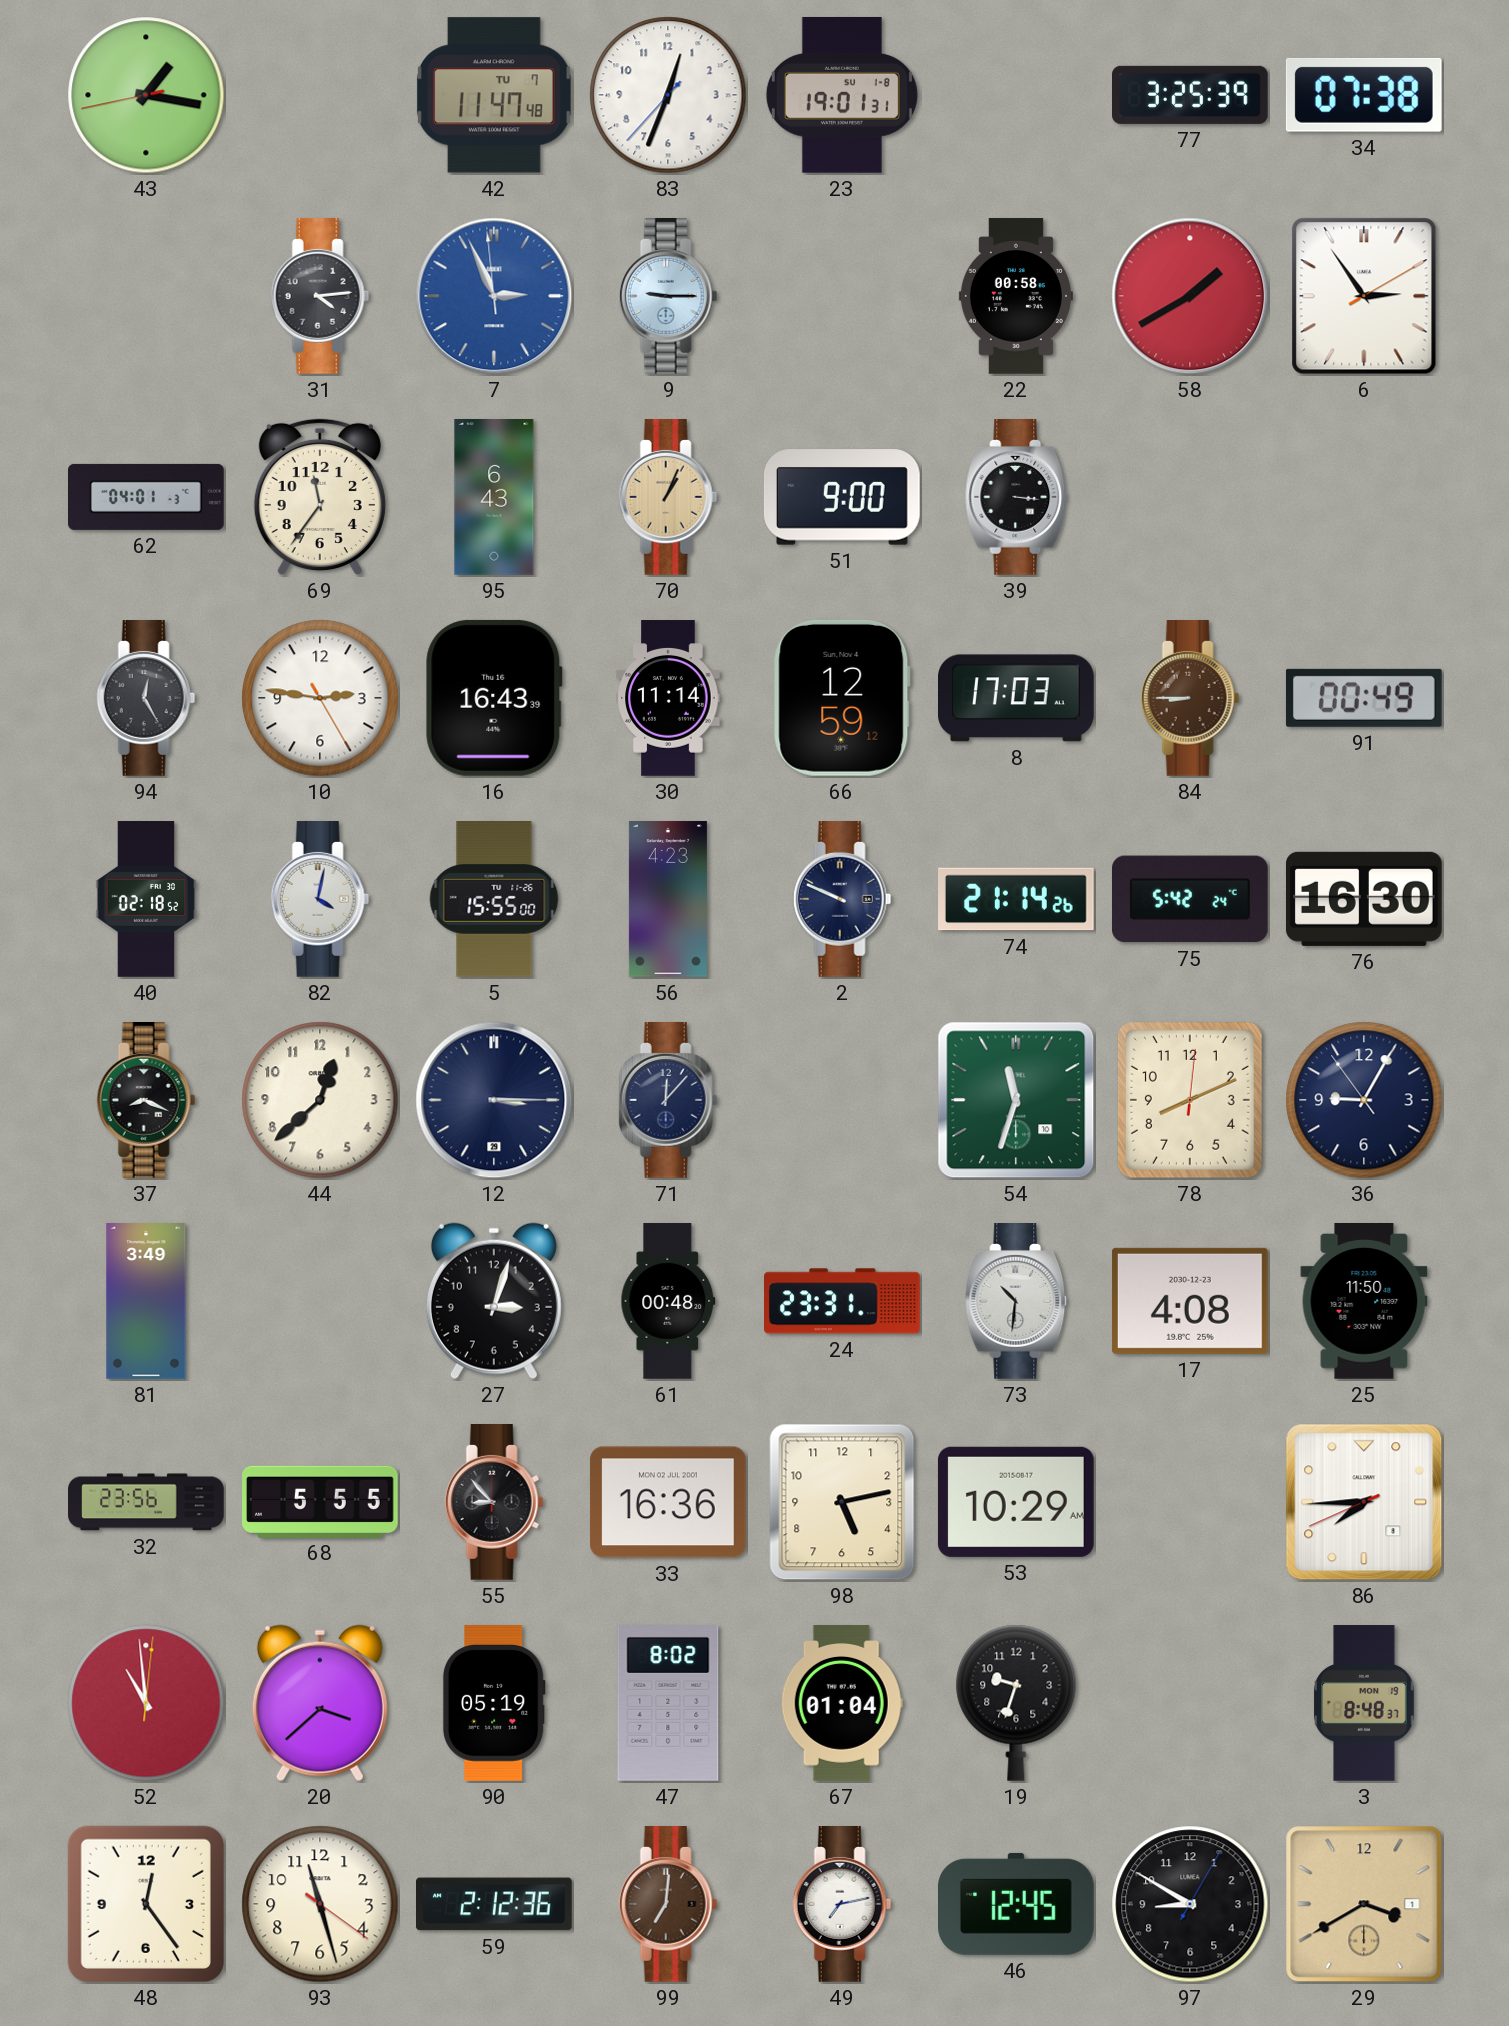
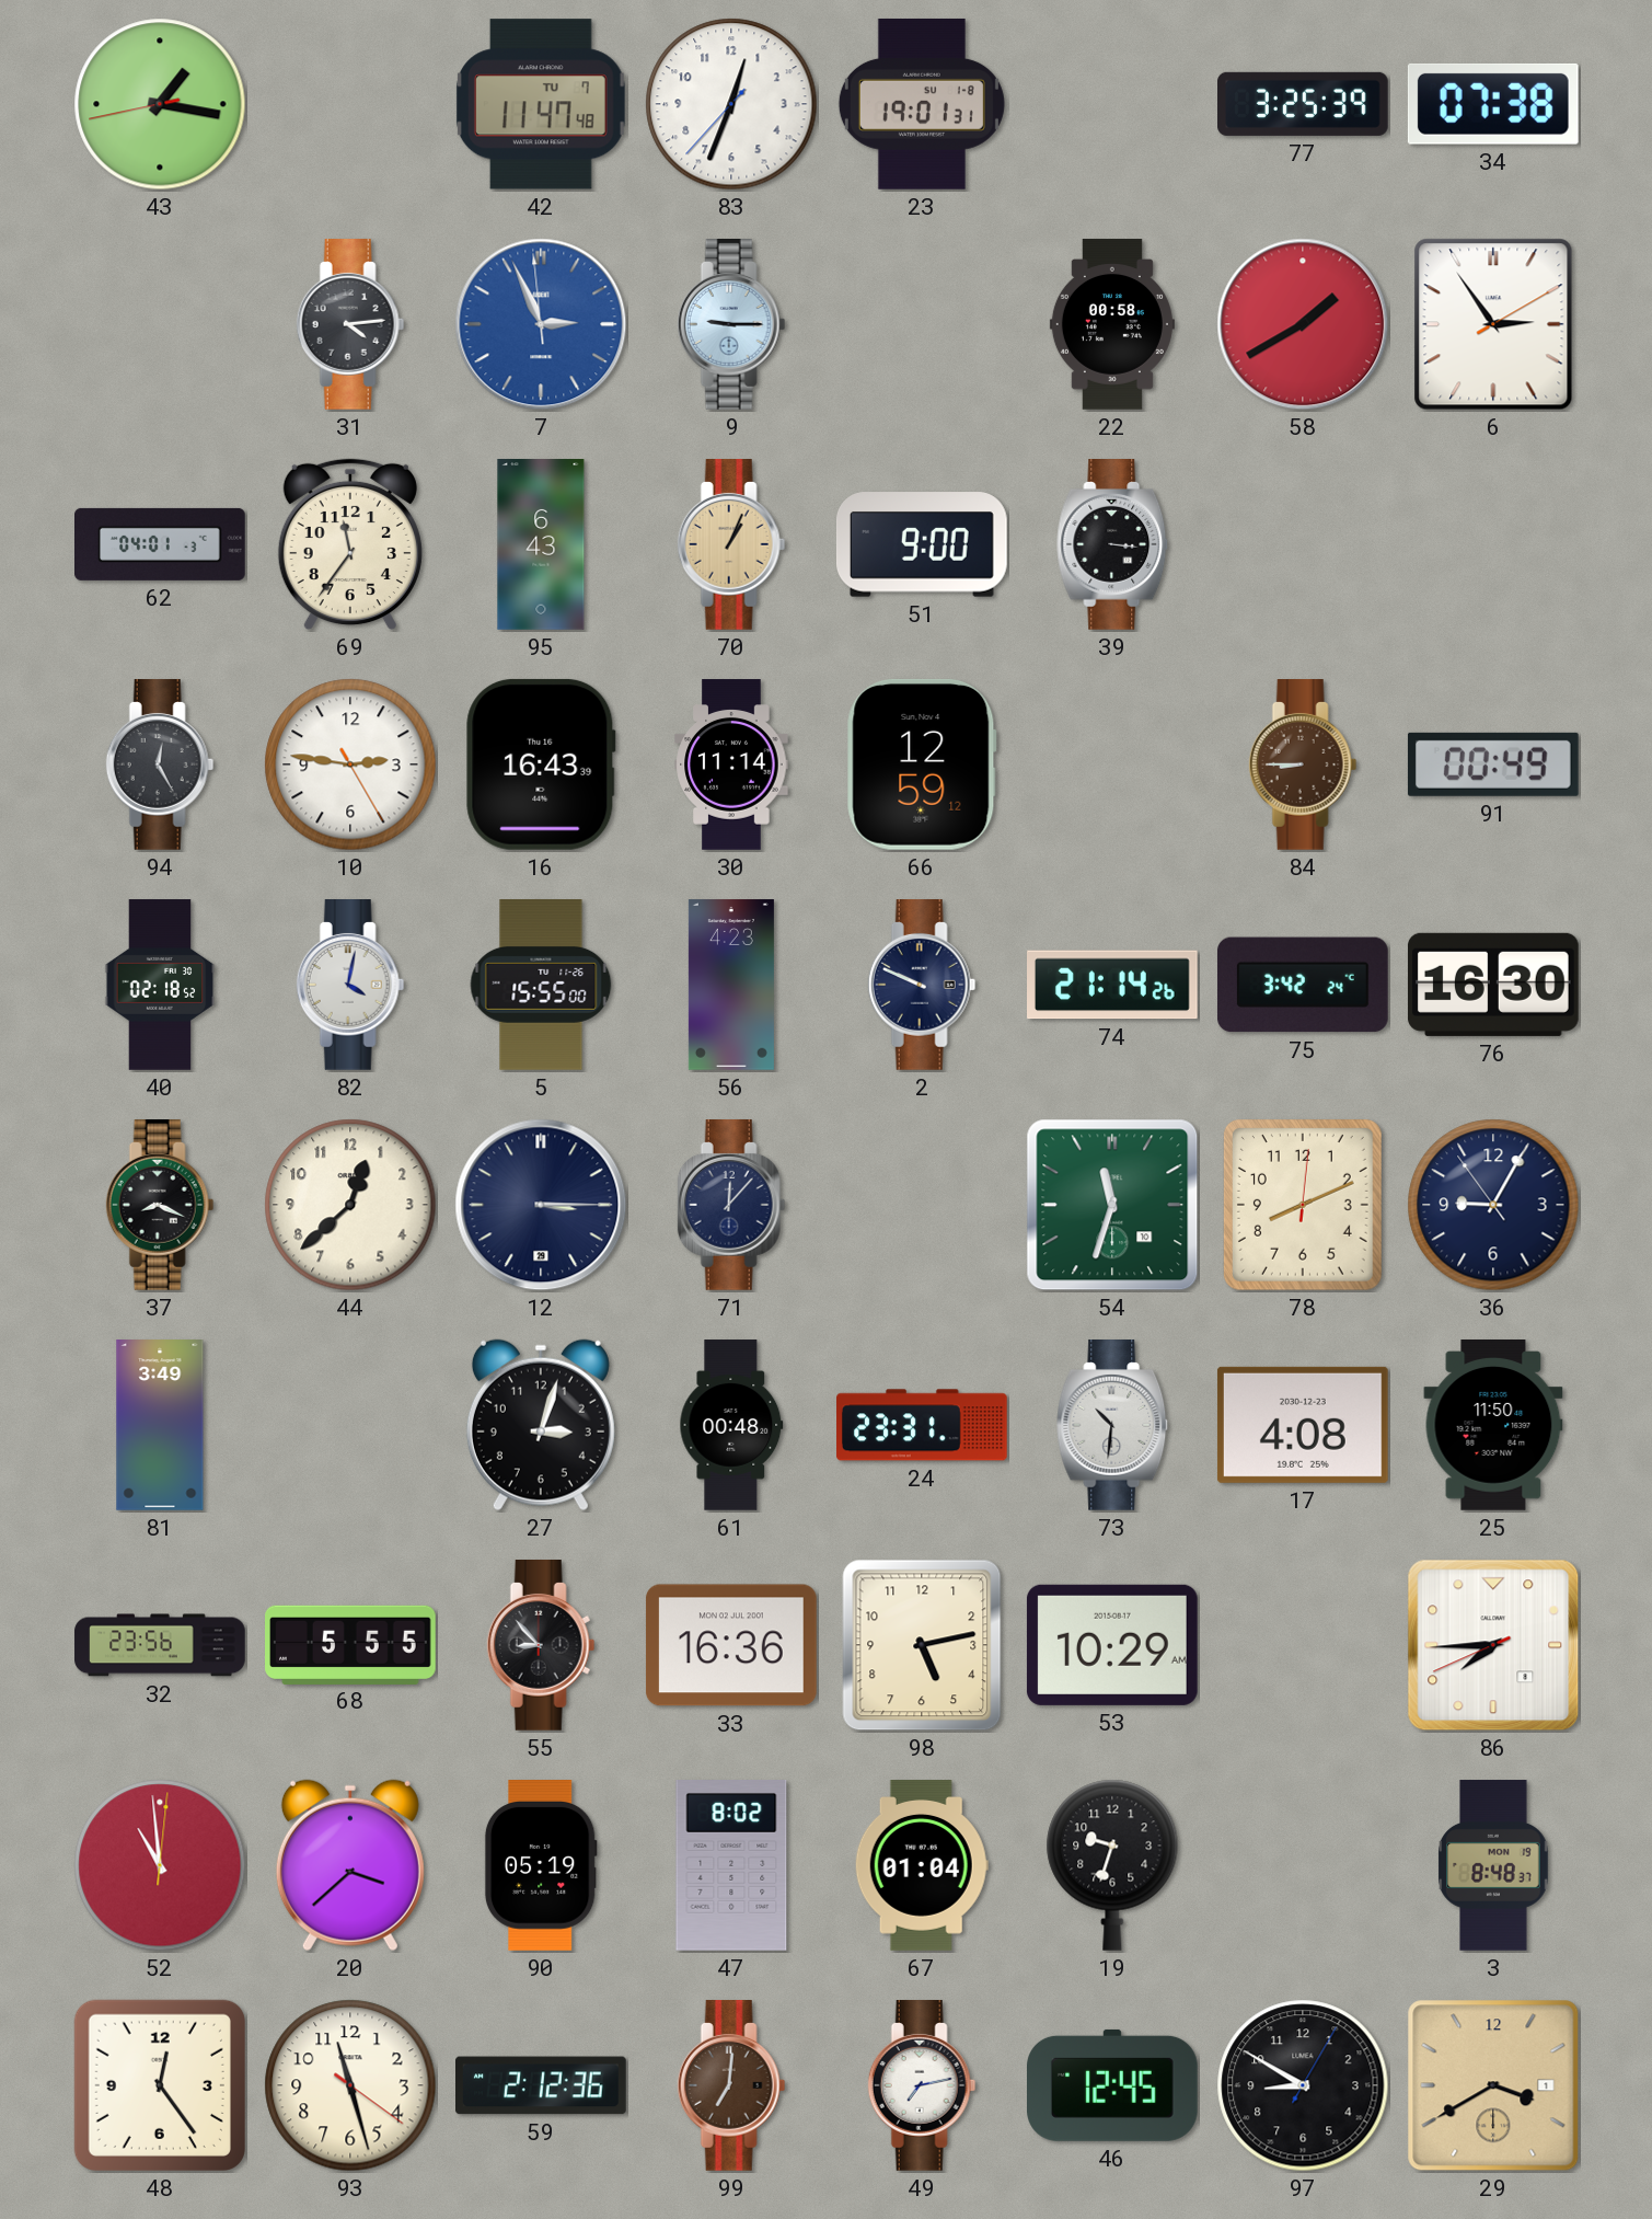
8: 17:03 -> none (1017, 698)
75: 5:42 -> 3:42 (1303, 985)
